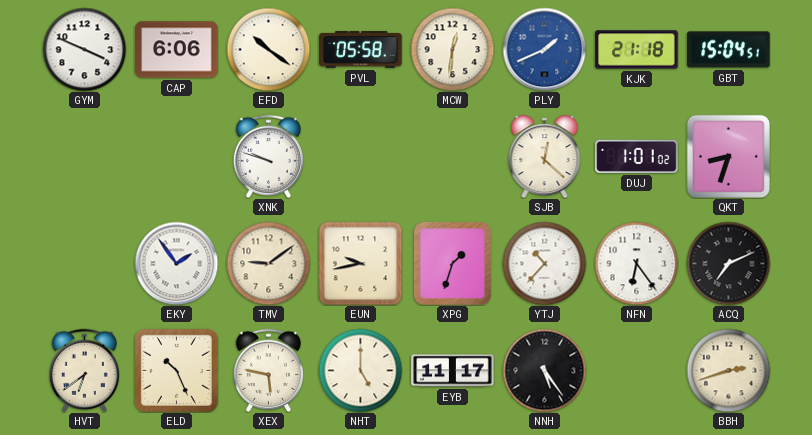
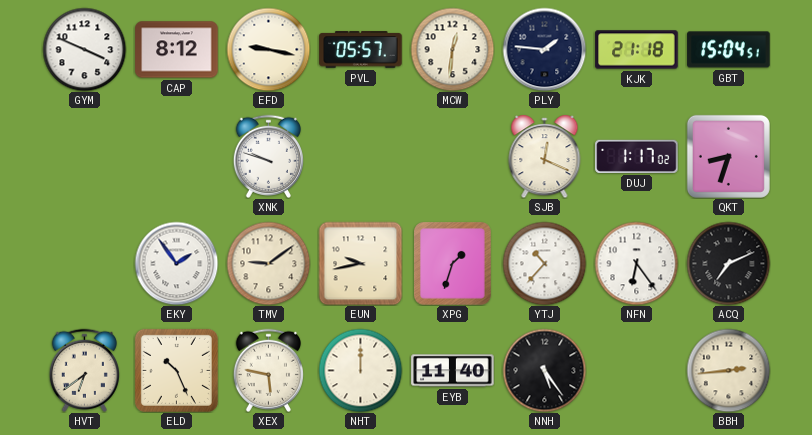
CAP: 6:06 -> 8:12 (177, 50)
EFD: 10:21 -> 9:17 (268, 49)
PVL: 05:58 -> 05:57 (361, 50)
PLY: 1:41 -> 1:46 (544, 49)
PLY dial: blue -> navy (544, 49)
SJB: 12:22 -> 12:19 (545, 157)
DUJ: 1:01 -> 1:17 (637, 156)
NHT: 5:00 -> 12:00 (360, 370)
EYB: 11:17 -> 11:40 (453, 371)
BBH: 2:42 -> 2:44 (728, 370)
